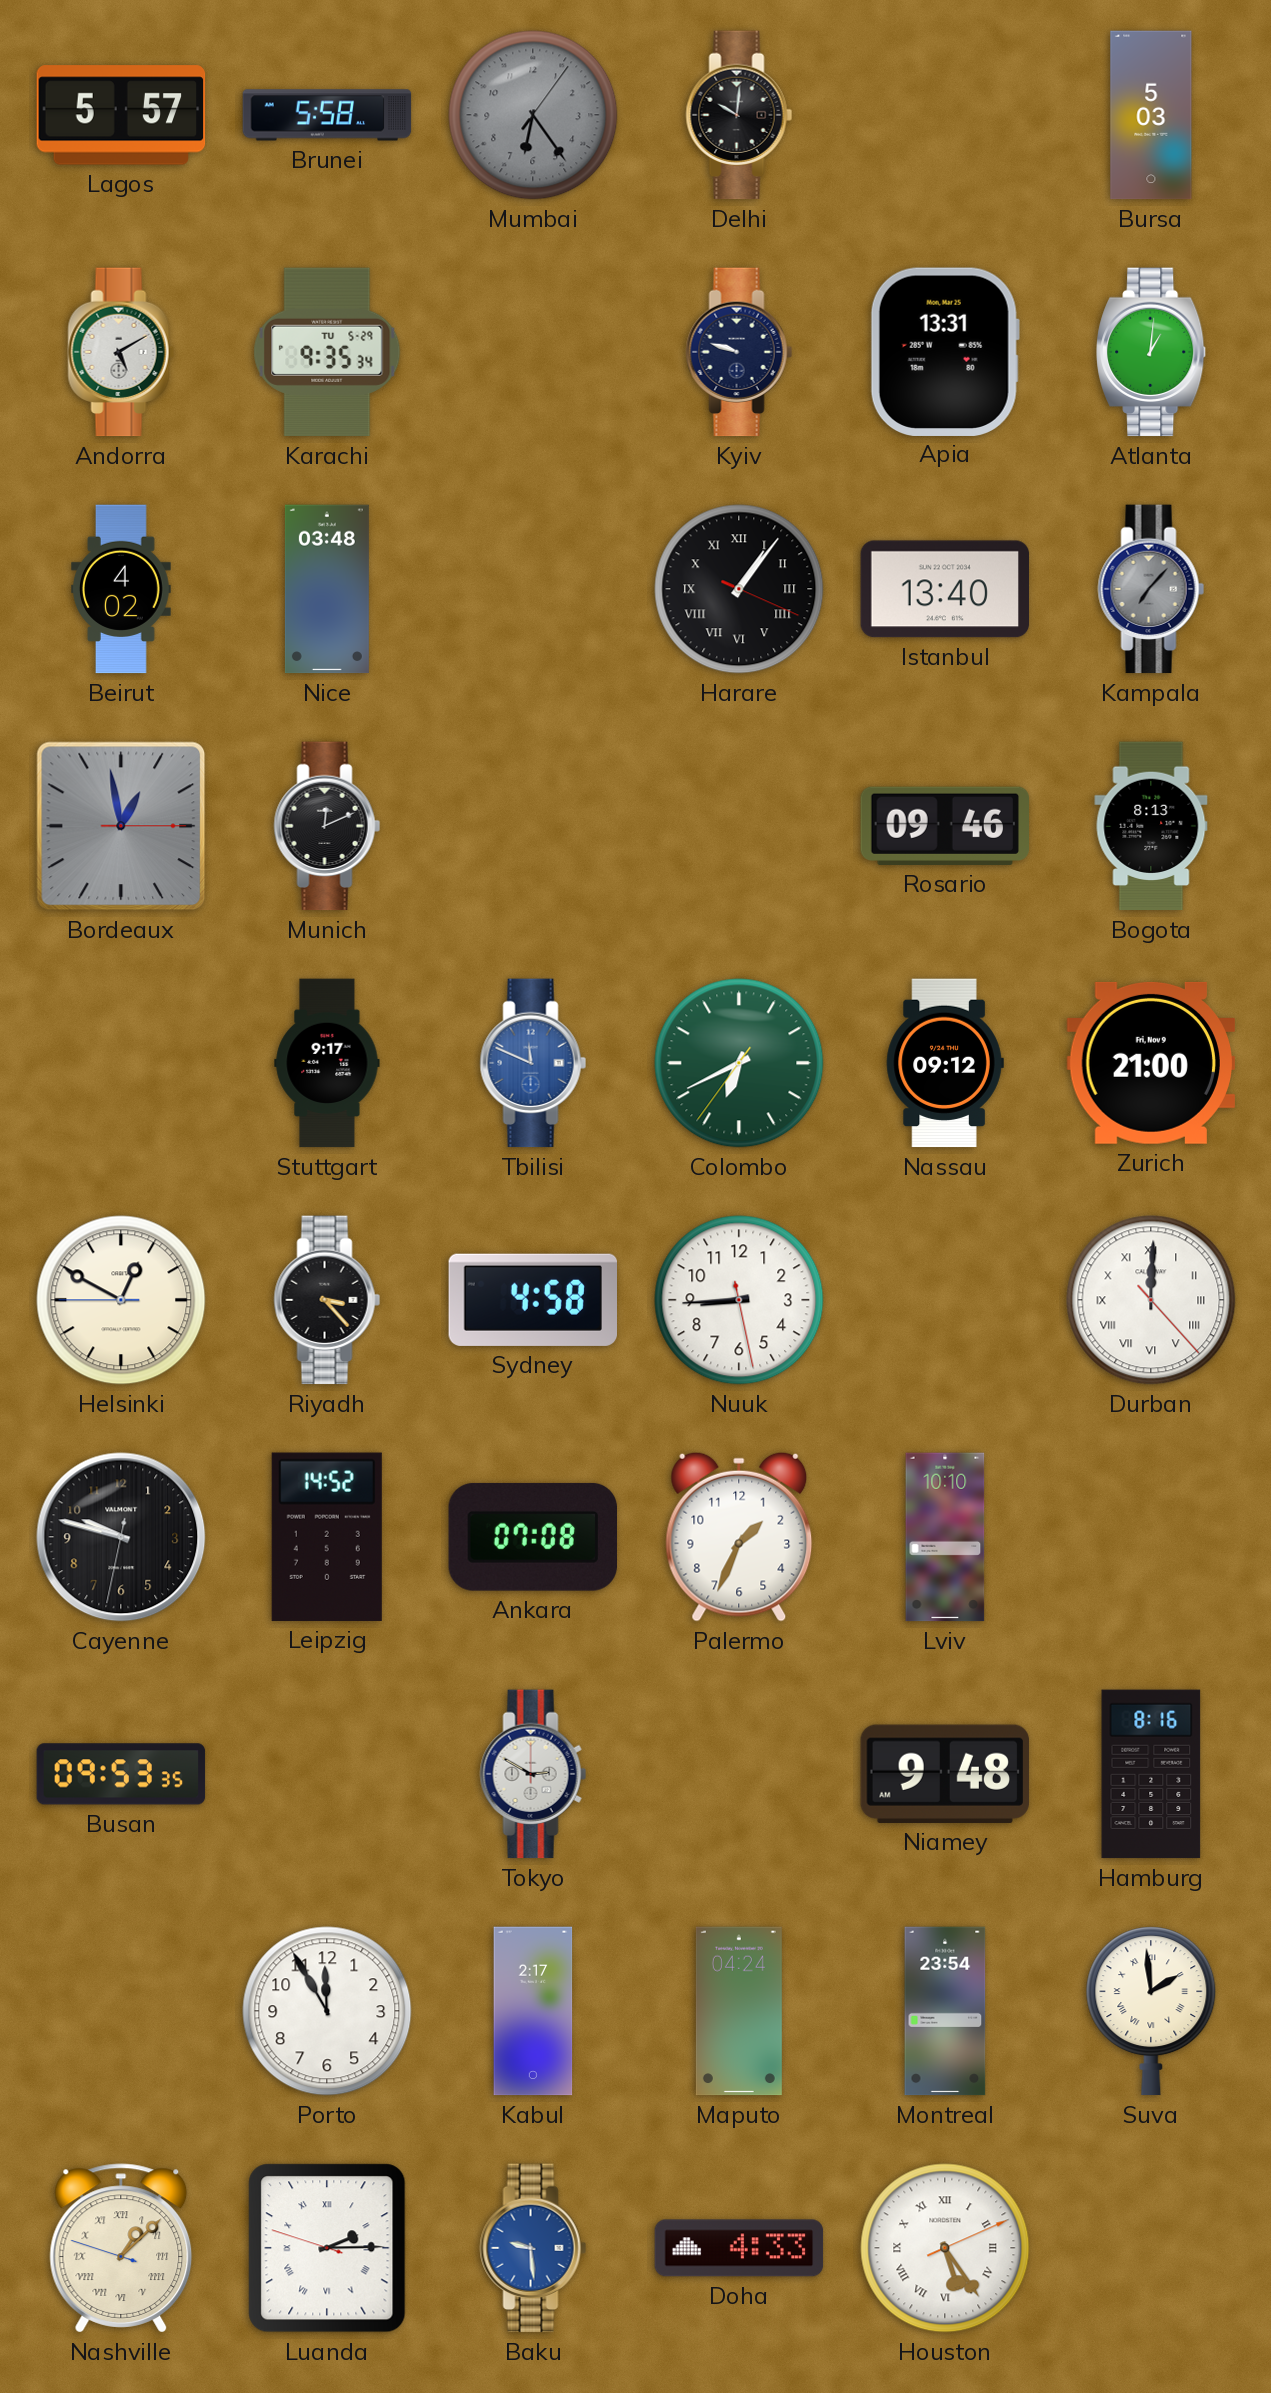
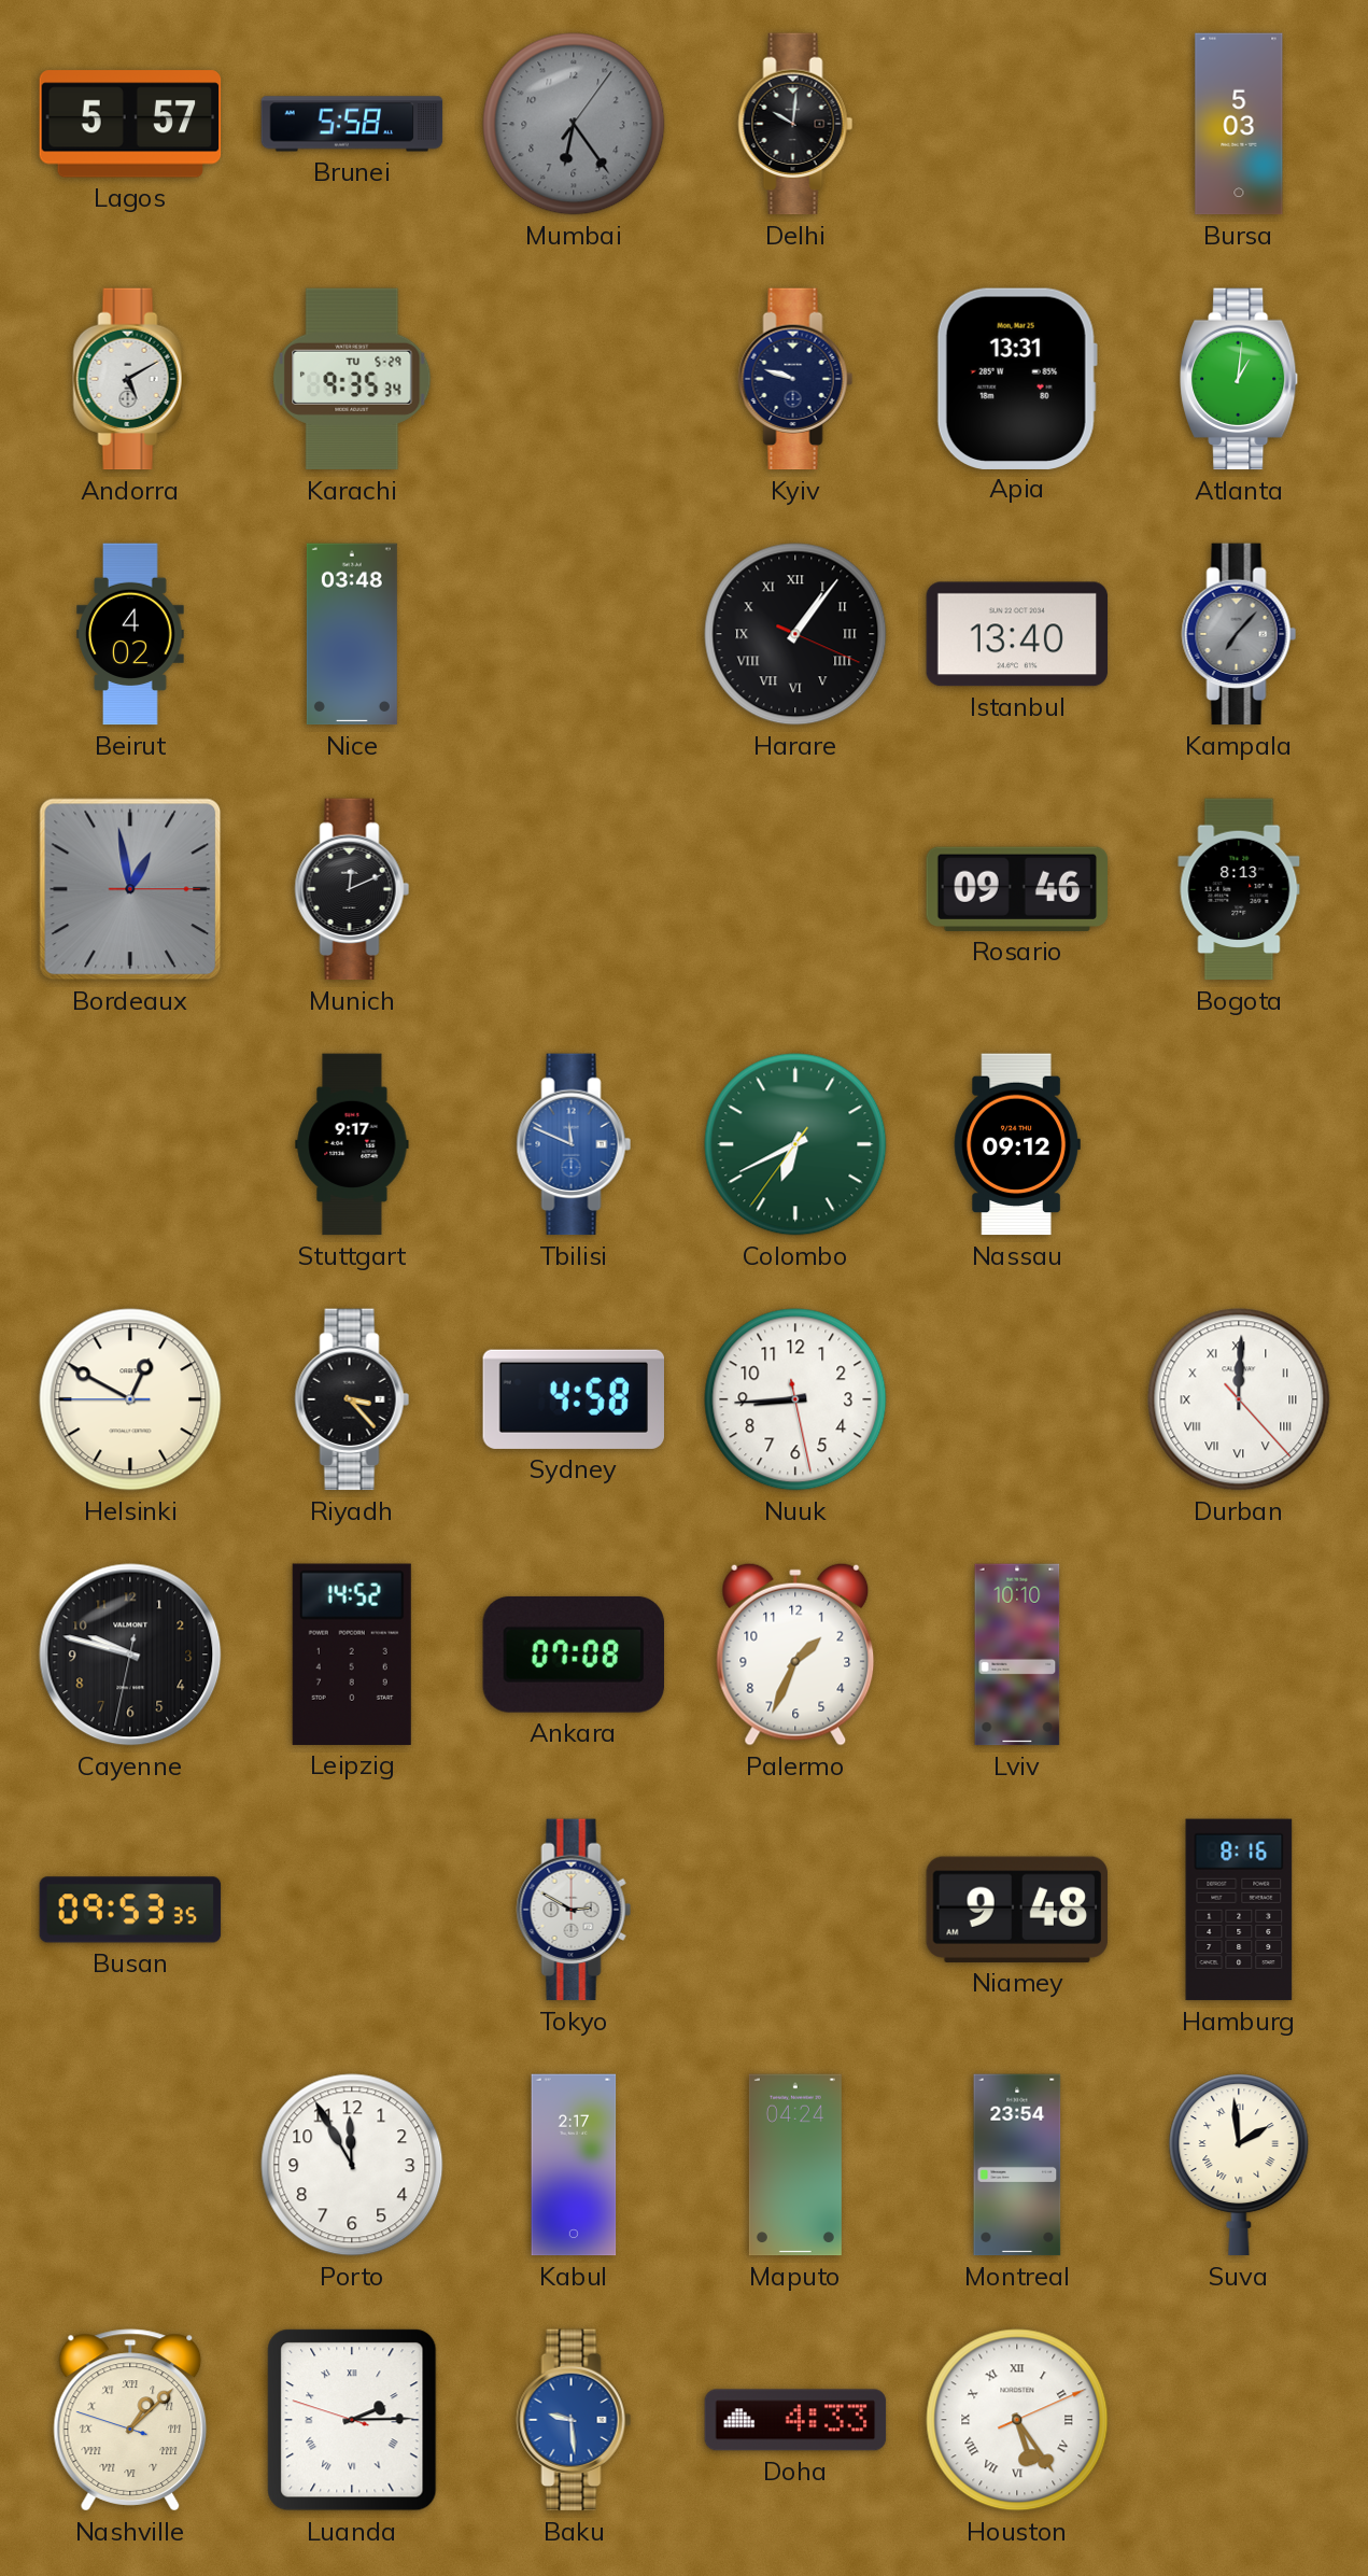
Zurich: 21:00 -> none (1150, 1063)
